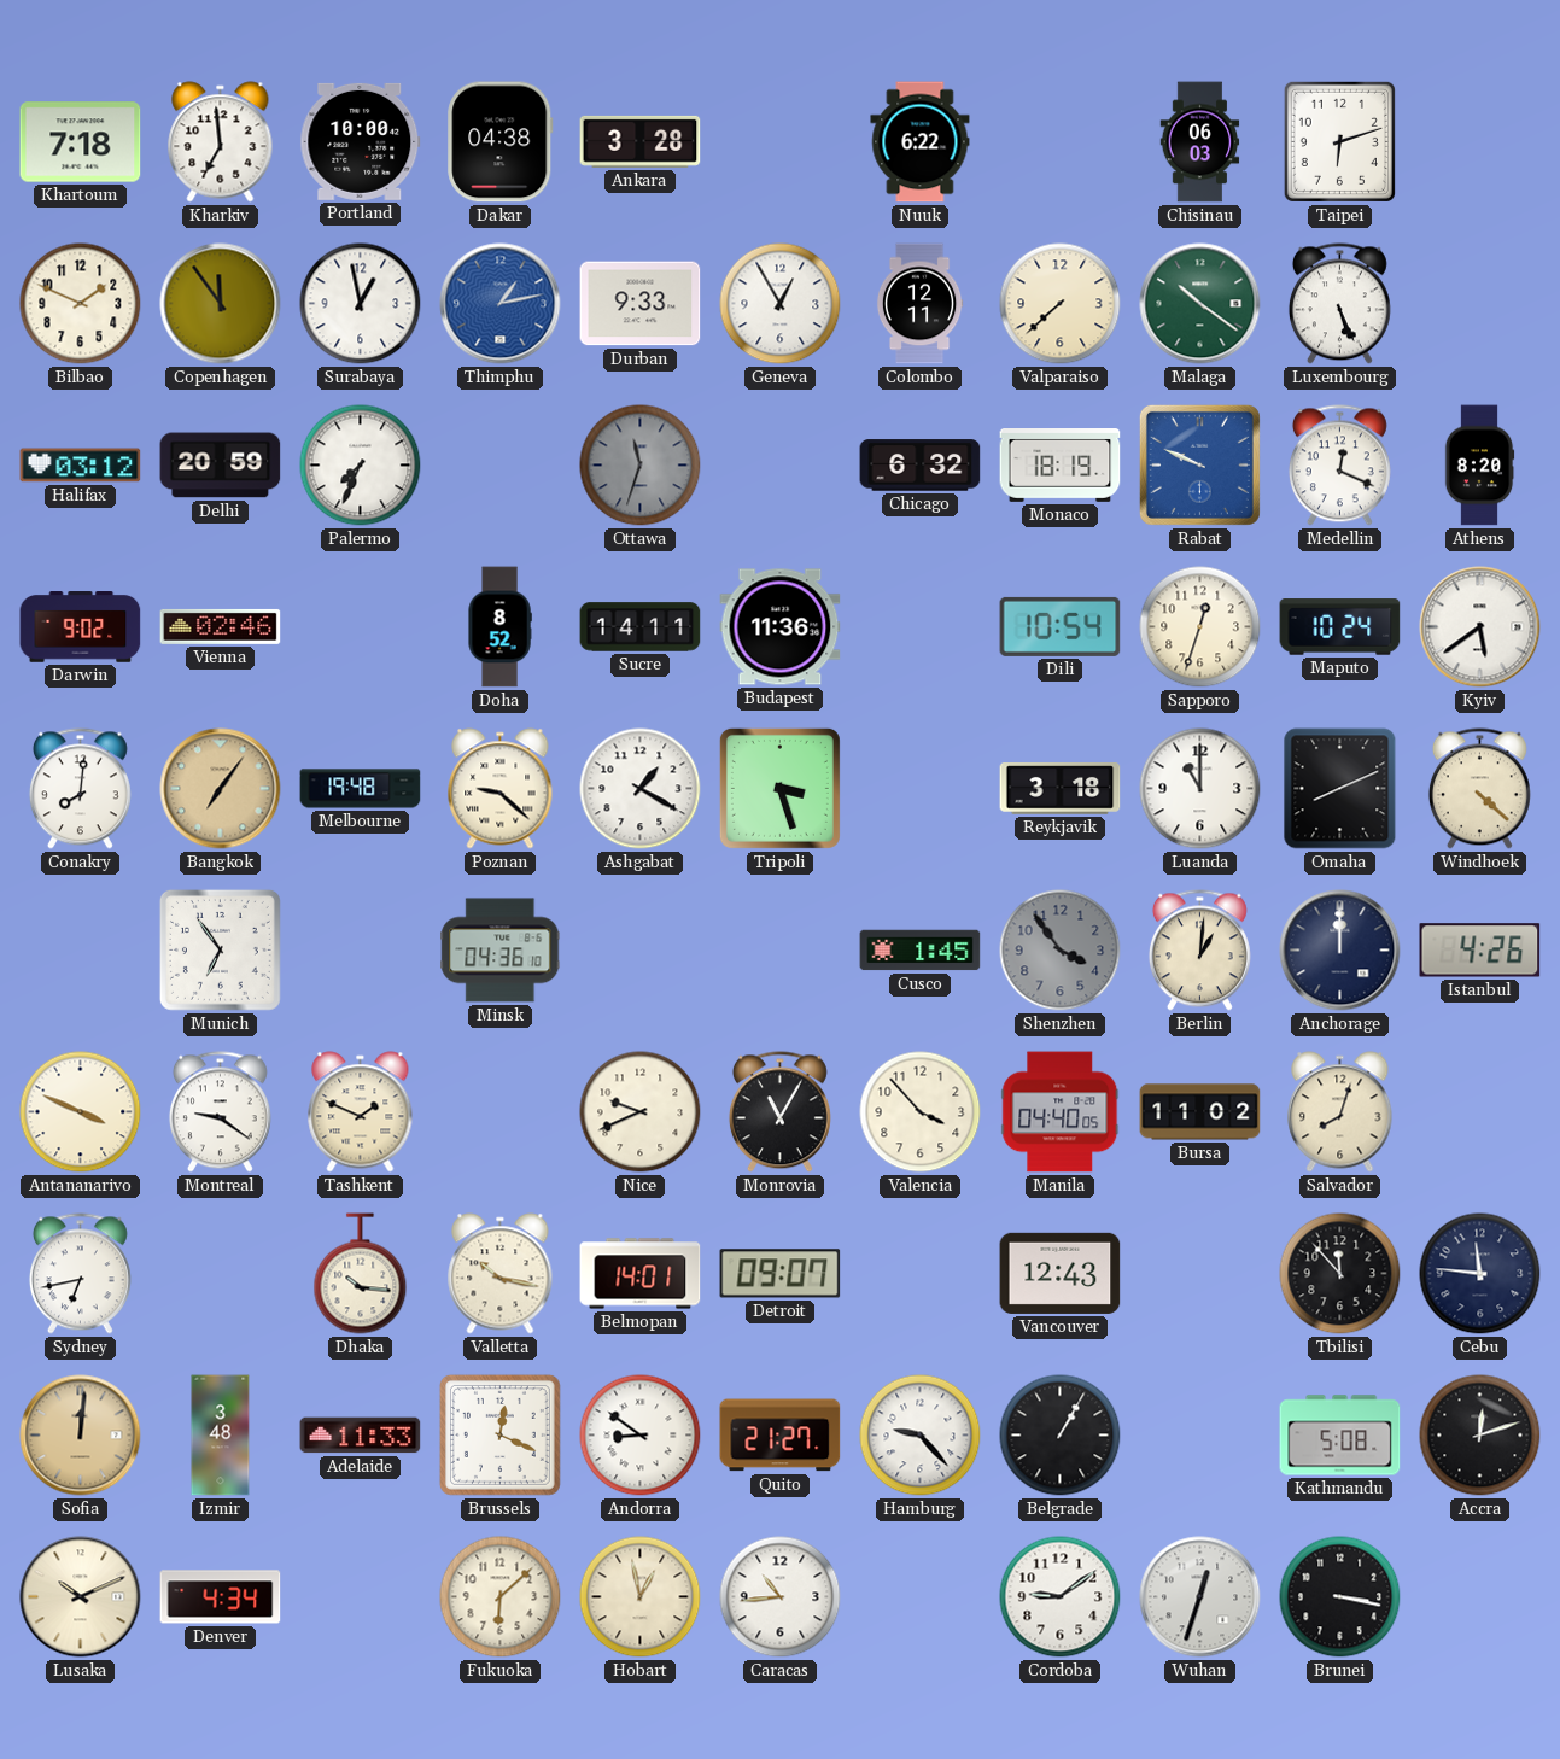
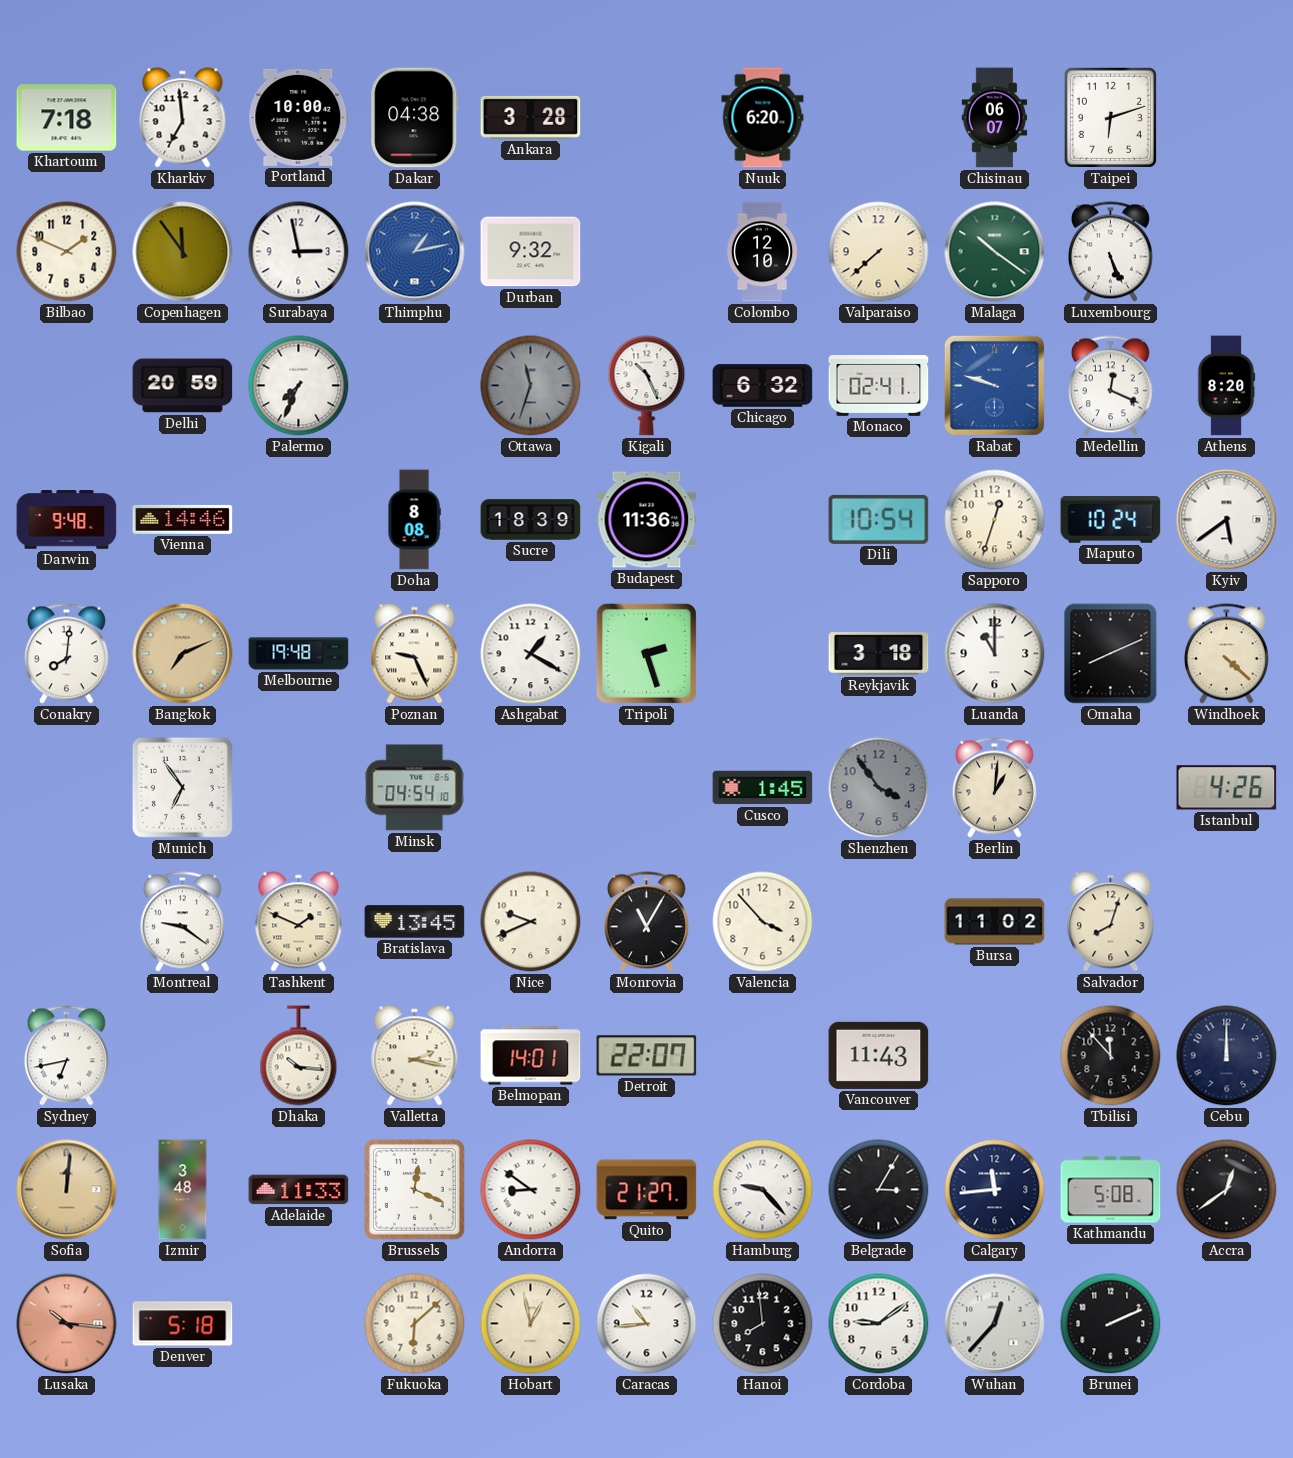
Nuuk: 6:22 -> 6:20 (763, 118)
Chisinau: 06:03 -> 06:07 (995, 118)
Surabaya: 12:58 -> 2:58 (299, 252)
Durban: 9:33 -> 9:32 (531, 252)
Geneva: 12:55 -> none (781, 304)
Colombo: 12:11 -> 12:10 (762, 252)
Halifax: 03:12 -> none (81, 466)
Kigali: none -> 10:26 (647, 386)
Monaco: 18:19 -> 02:41 (879, 386)
Rabat: 9:49 -> 9:48 (994, 385)
Darwin: 9:02 -> 9:48 (67, 520)
Vienna: 02:46 -> 14:46 (183, 519)
Doha: 8:52 -> 8:08 (414, 520)
Sucre: 14:11 -> 18:39 (531, 520)
Bangkok: 7:06 -> 7:11 (183, 654)
Poznan: 9:22 -> 9:26 (415, 654)
Tripoli: 3:27 -> 2:27 (646, 653)
Minsk: 04:36 -> 04:54 (415, 788)
Anchorage: 12:00 -> none (1340, 951)
Antananarivo: 3:49 -> none (81, 1112)
Bratislava: none -> 13:45 (415, 922)
Manila: 04:40 -> none (1061, 1112)
Valletta: 10:17 -> 2:17 (415, 1056)
Detroit: 09:07 -> 22:07 (647, 1056)
Vancouver: 12:43 -> 11:43 (879, 1055)
Cebu: 11:46 -> 12:00 (1227, 1056)
Belgrade: 1:05 -> 3:05 (879, 1190)
Calgary: none -> 11:44 (995, 1190)
Accra: 12:12 -> 12:39 (1227, 1190)
Lusaka: 10:11 -> 10:16 (67, 1324)
Lusaka dial: cream -> salmon (67, 1324)
Denver: 4:34 -> 5:18 (183, 1324)
Hanoi: none -> 7:59 (763, 1324)
Wuhan: 12:33 -> 12:37 (995, 1324)
Brunei: 3:17 -> 2:11 (1111, 1324)
